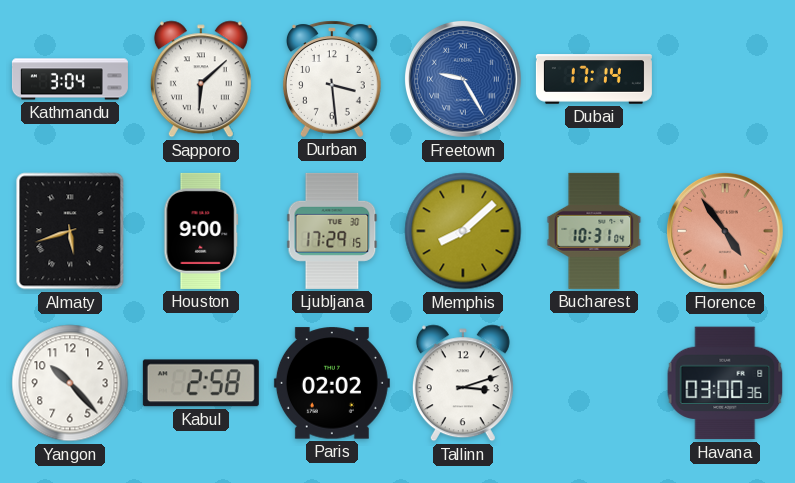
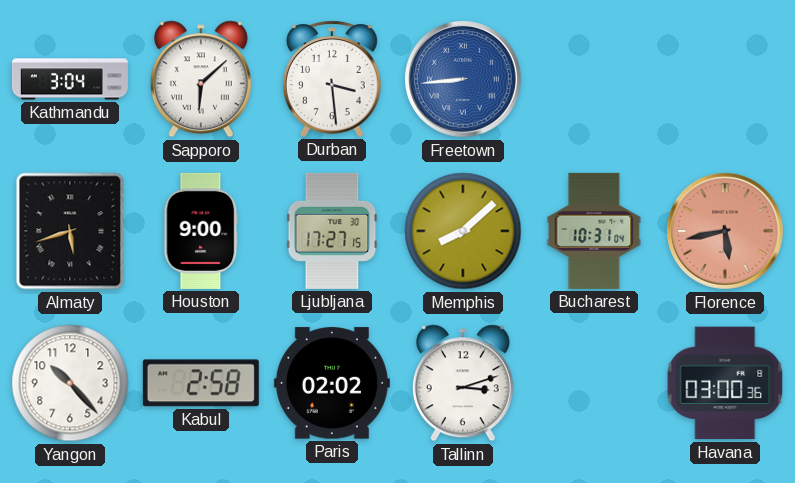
Freetown: 9:25 -> 8:44 (463, 79)
Dubai: 17:14 -> none (594, 79)
Ljubljana: 17:29 -> 17:27 (332, 231)
Florence: 4:54 -> 5:43 (725, 231)
